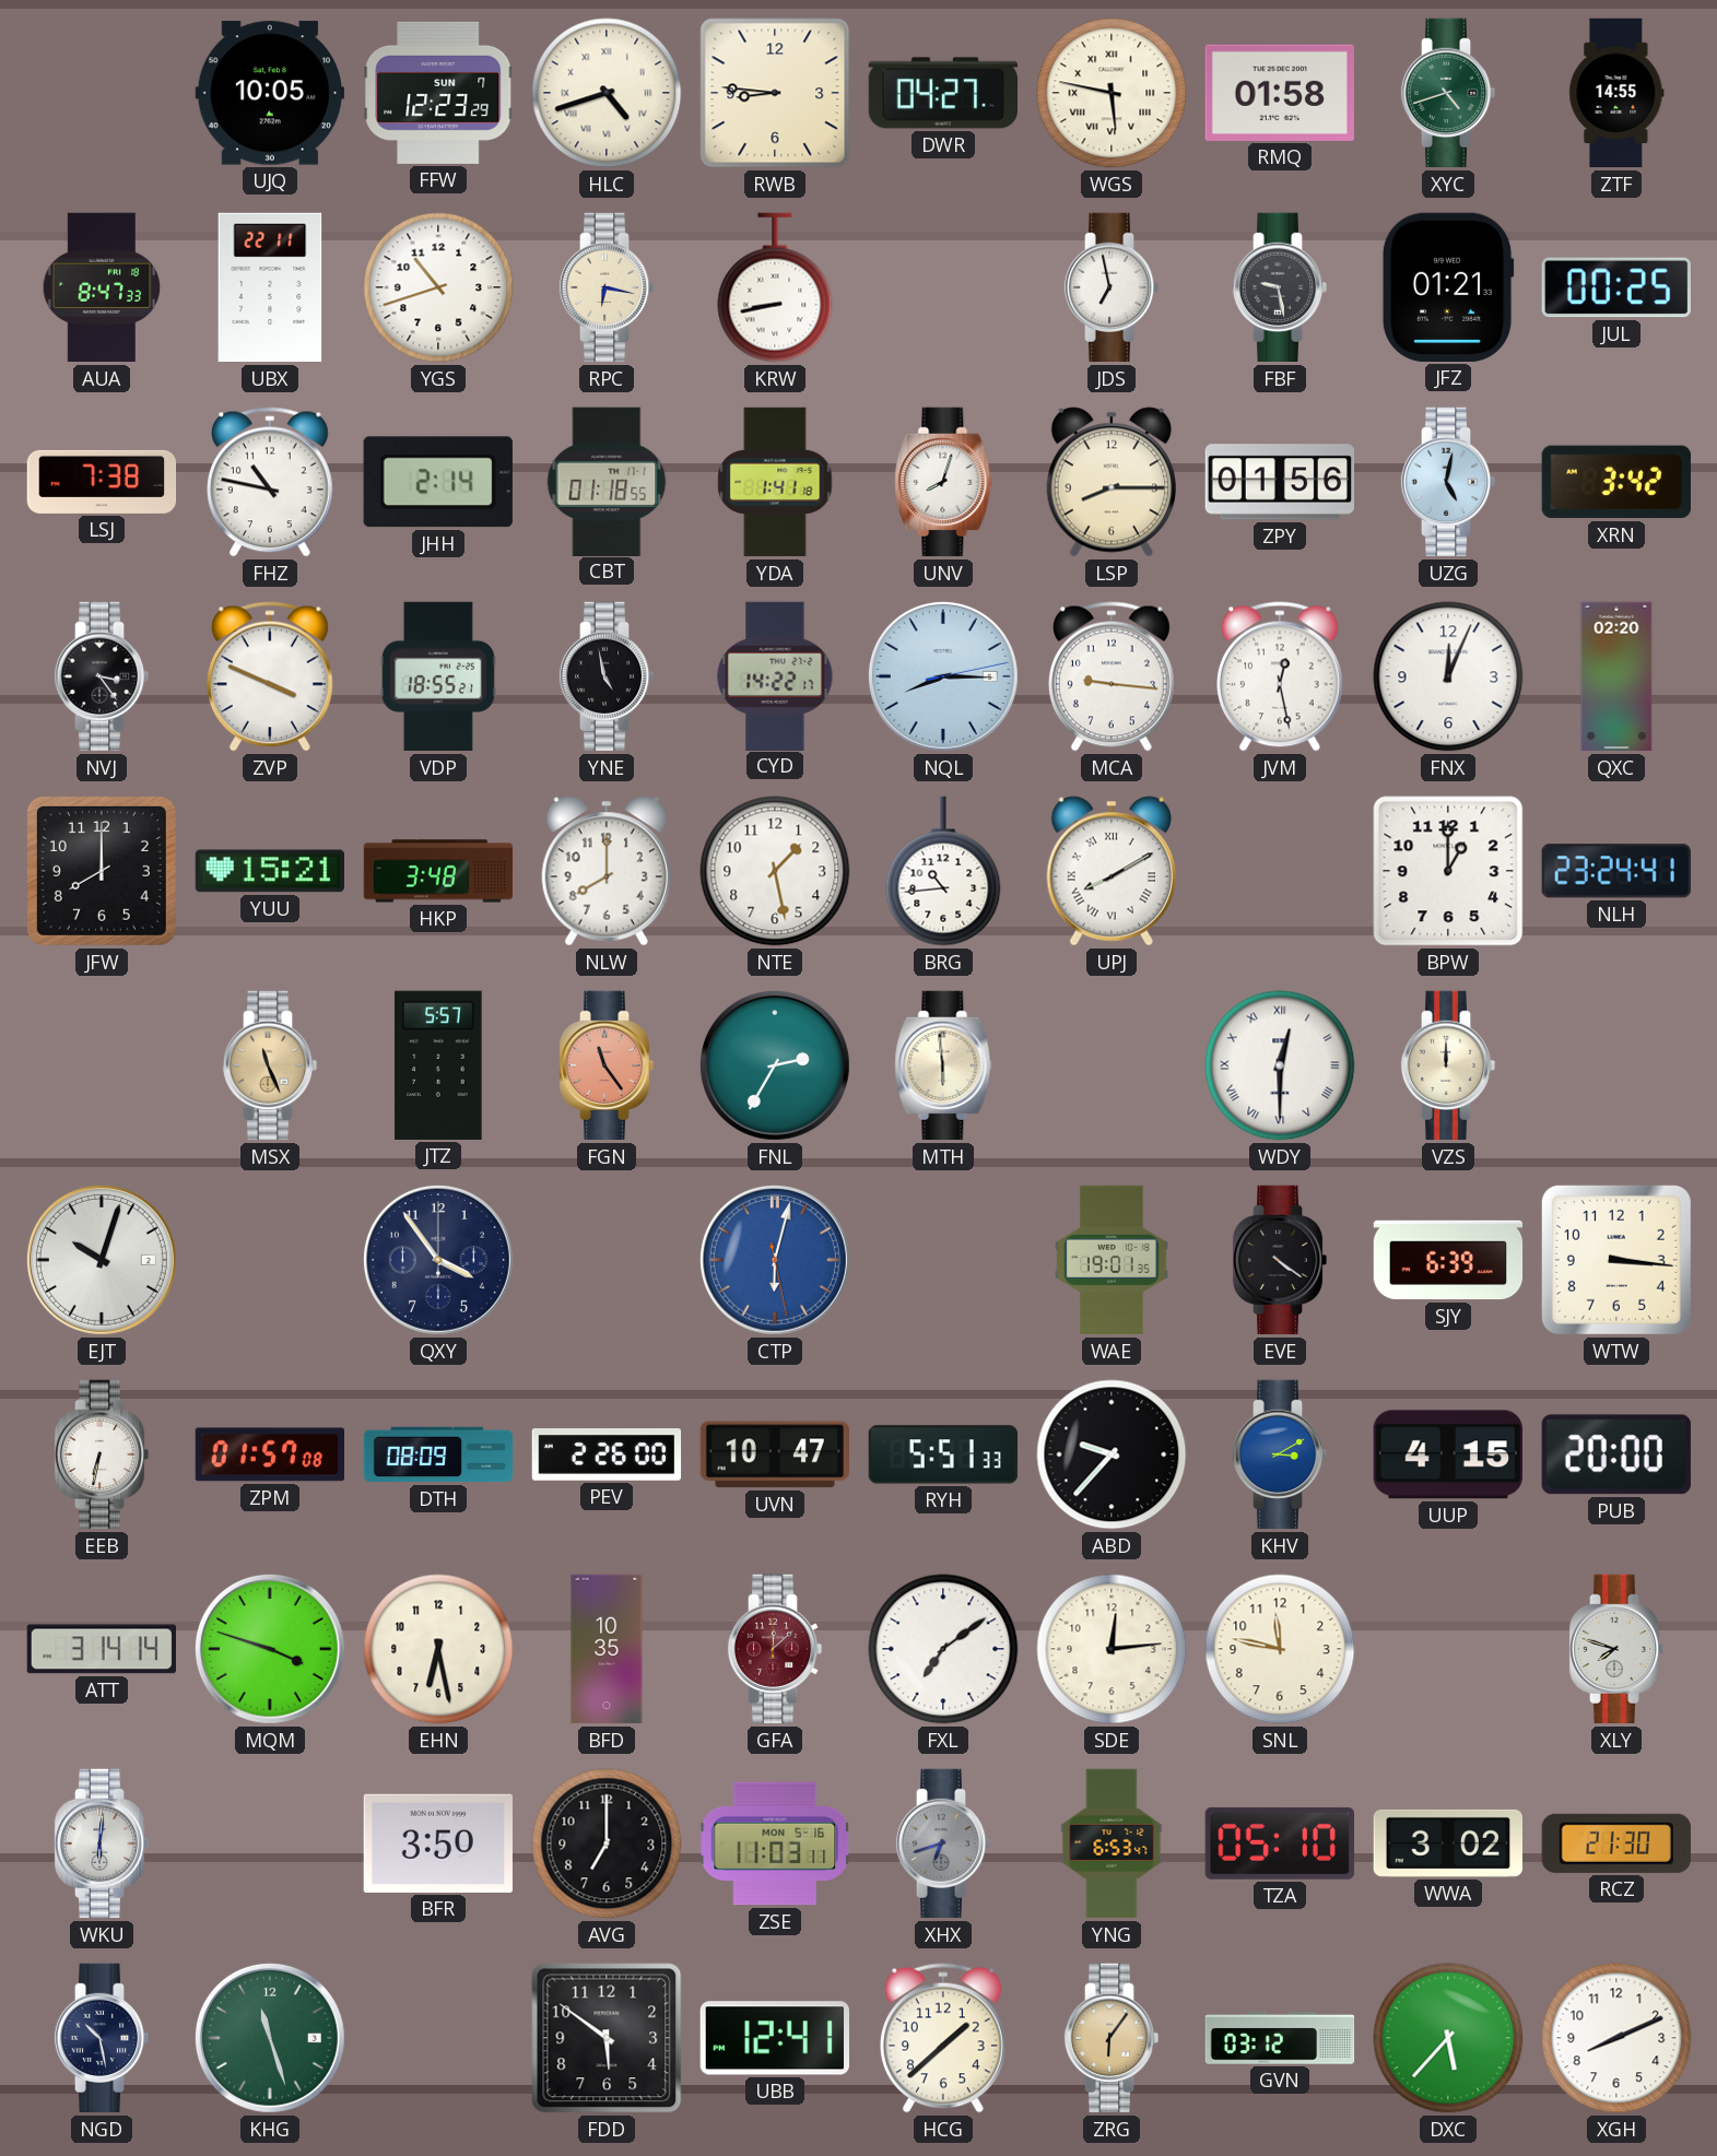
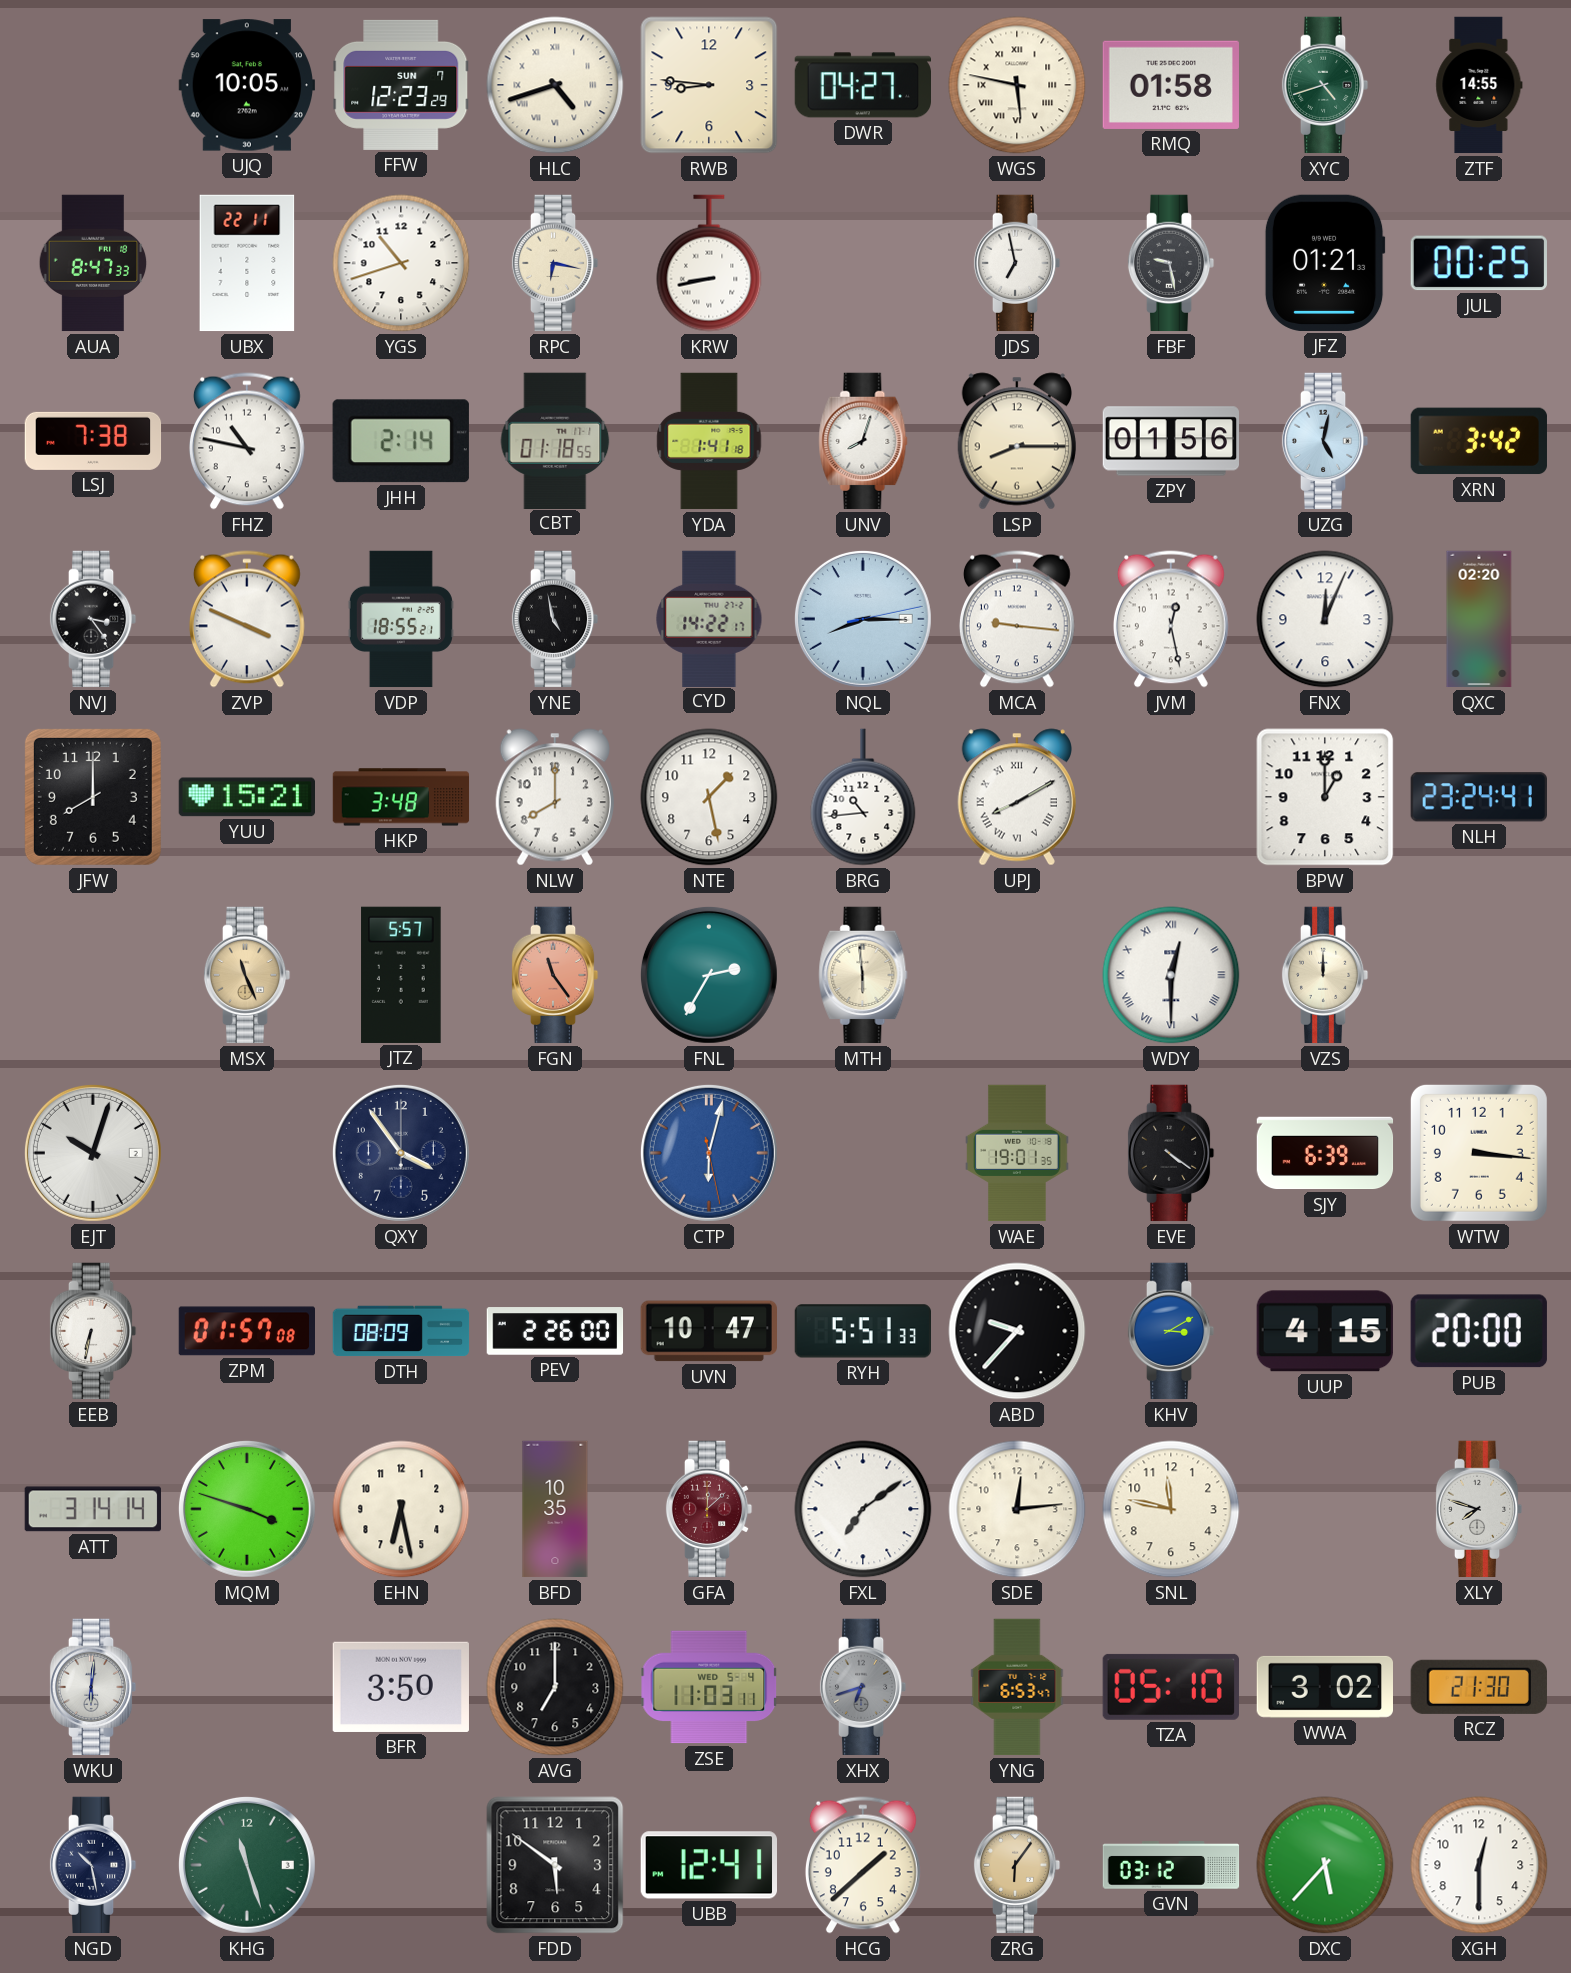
ZSE date: MON 5-16 -> WED 5-4 (709, 1687)
XGH: 8:11 -> 12:30 (1479, 1865)
